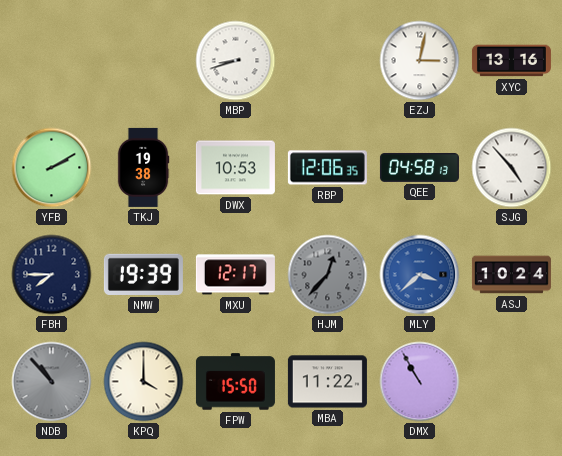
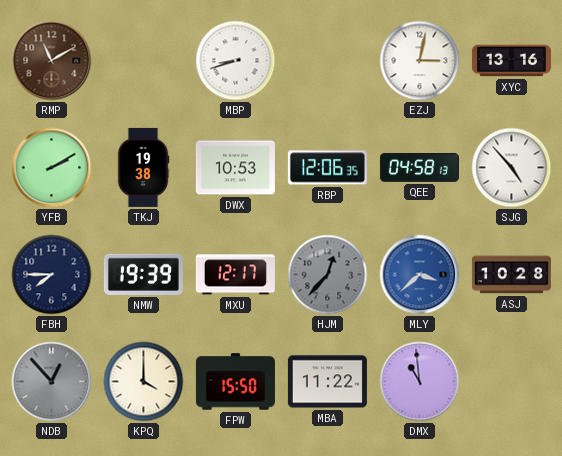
RMP: none -> 11:10 (52, 61)
ASJ: 10:24 -> 10:28 (511, 275)
NDB: 10:53 -> 12:53 (52, 382)
DMX: 10:55 -> 10:59 (420, 382)
